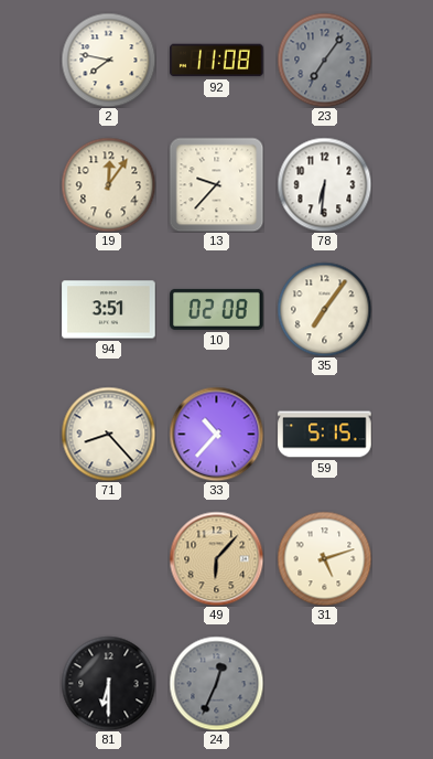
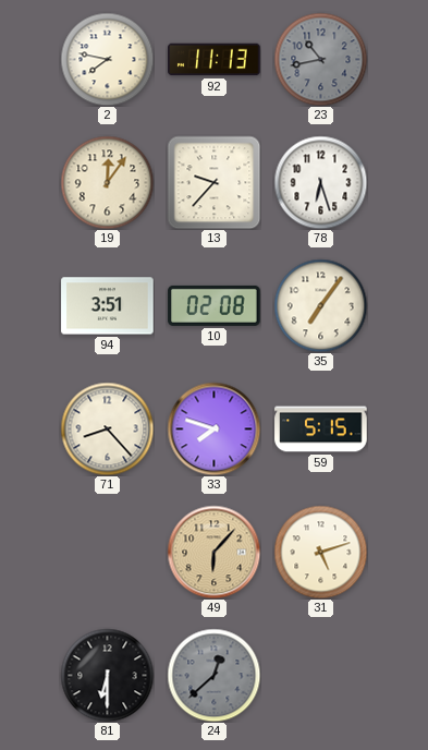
92: 11:08 -> 11:13 (215, 60)
23: 7:06 -> 10:43 (320, 59)
78: 6:31 -> 6:27 (320, 182)
33: 10:37 -> 7:48 (213, 428)
24: 12:34 -> 12:38 (213, 675)
